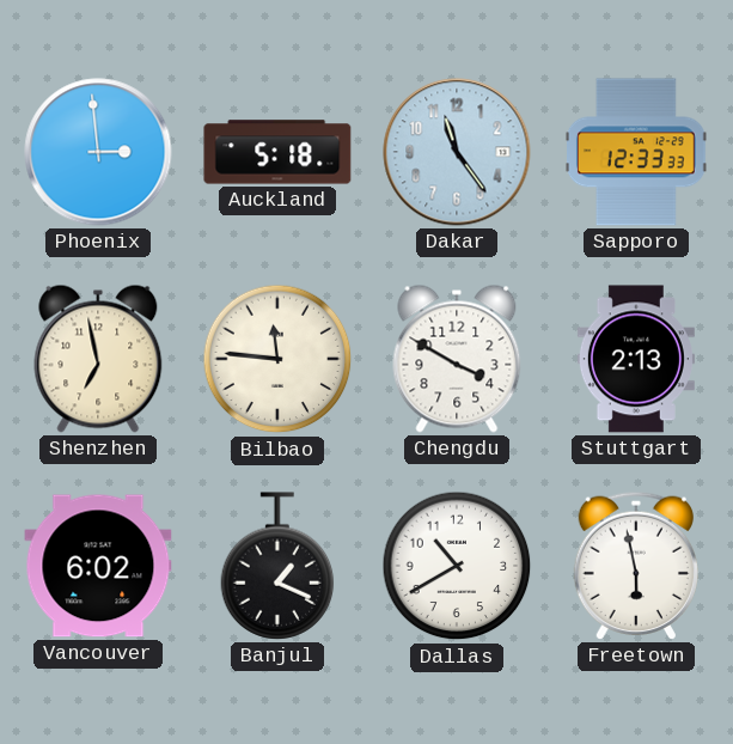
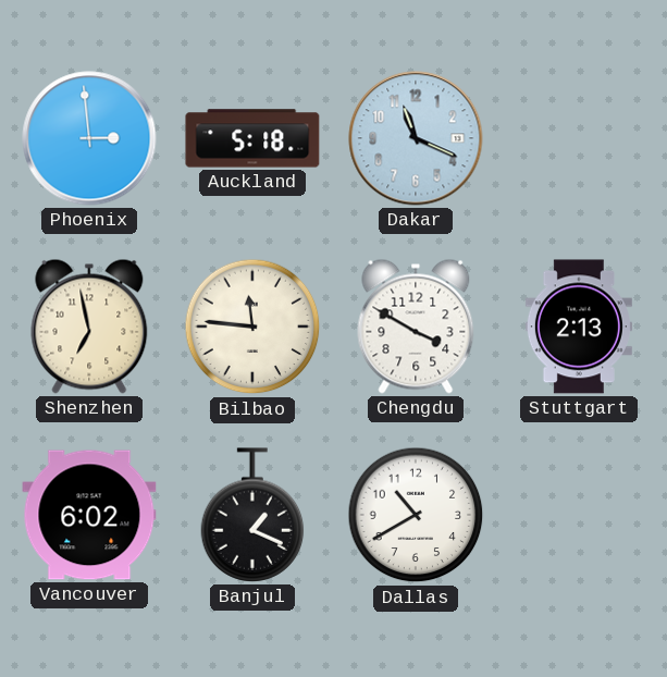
Dakar: 11:24 -> 11:19 (416, 138)
Sapporo: 12:33 -> none (636, 152)
Freetown: 5:58 -> none (635, 566)
